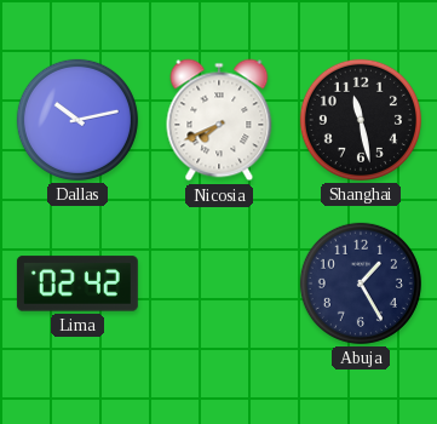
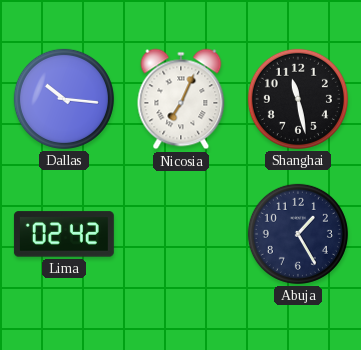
Dallas: 10:13 -> 10:16 (64, 99)
Nicosia: 7:41 -> 7:04 (181, 99)
